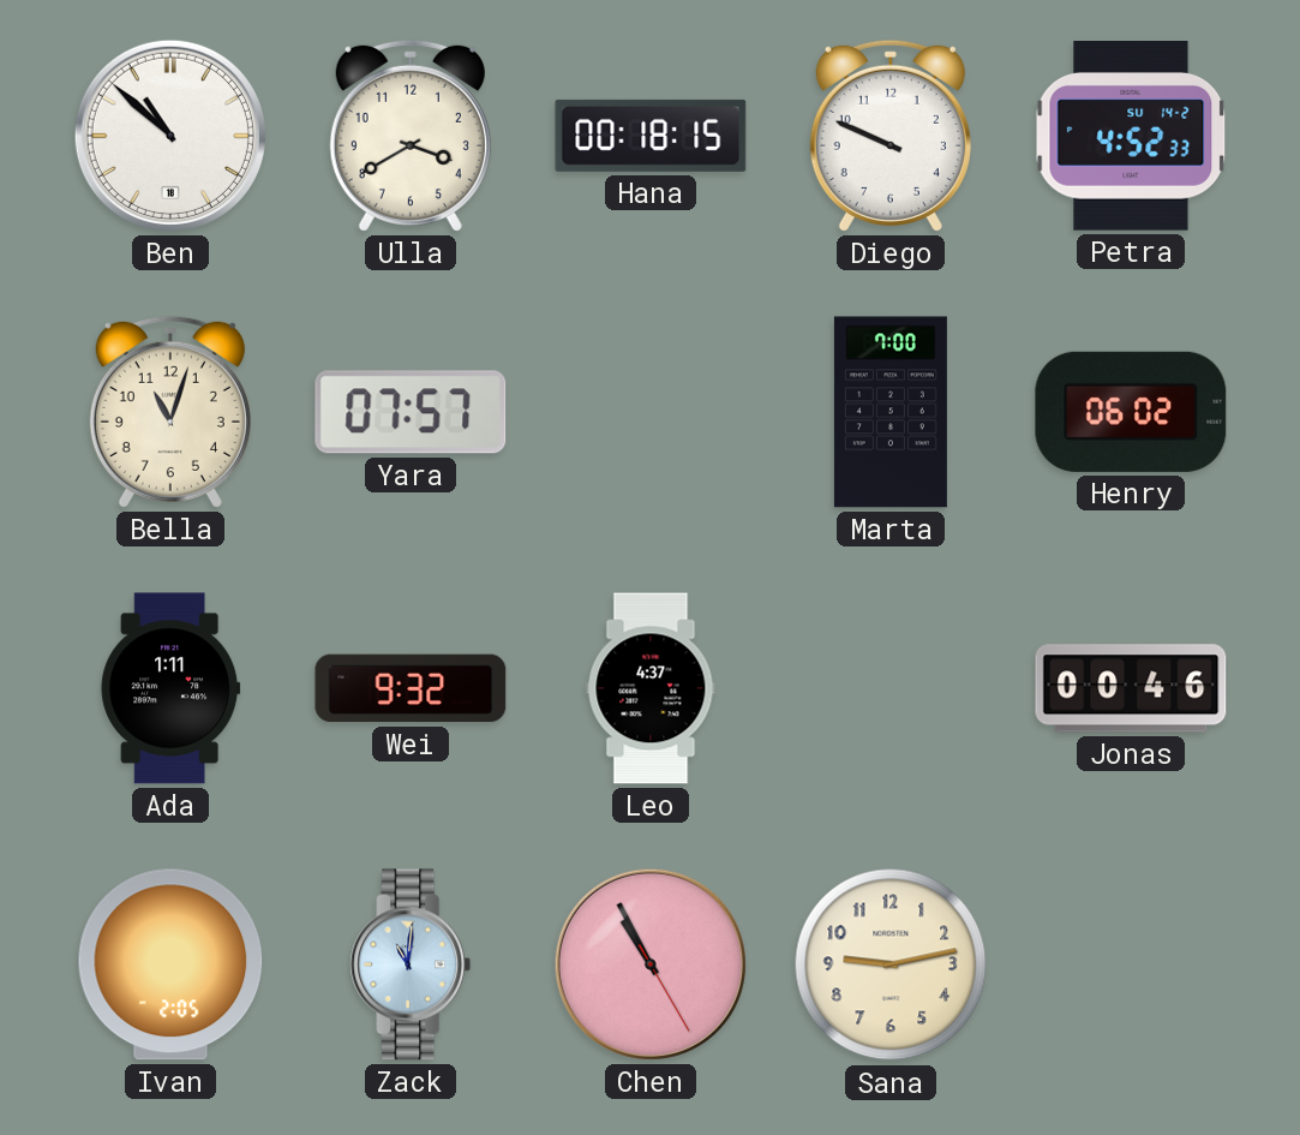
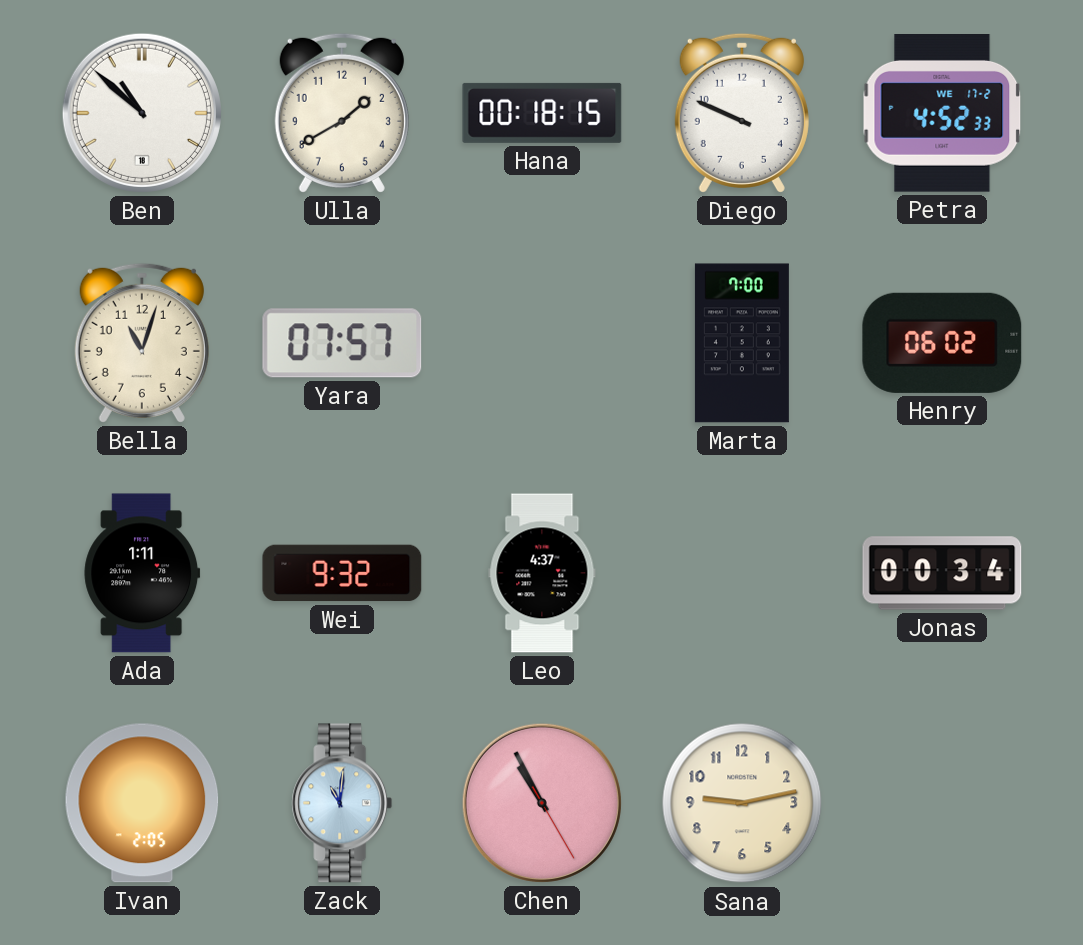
Ulla: 3:40 -> 1:40 (342, 113)
Petra date: SU 14-2 -> WE 17-2 (942, 114)
Jonas: 00:46 -> 00:34 (942, 573)
